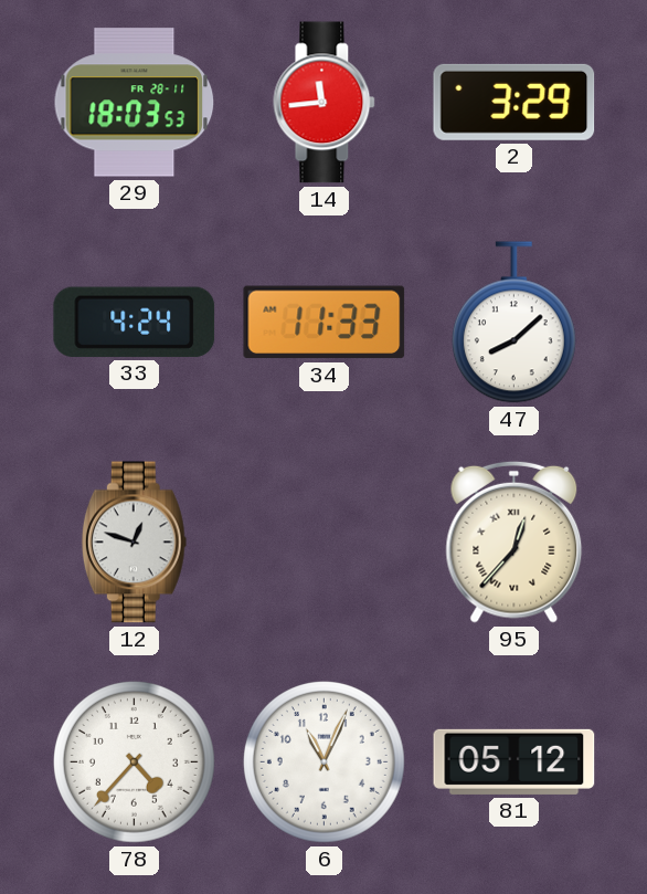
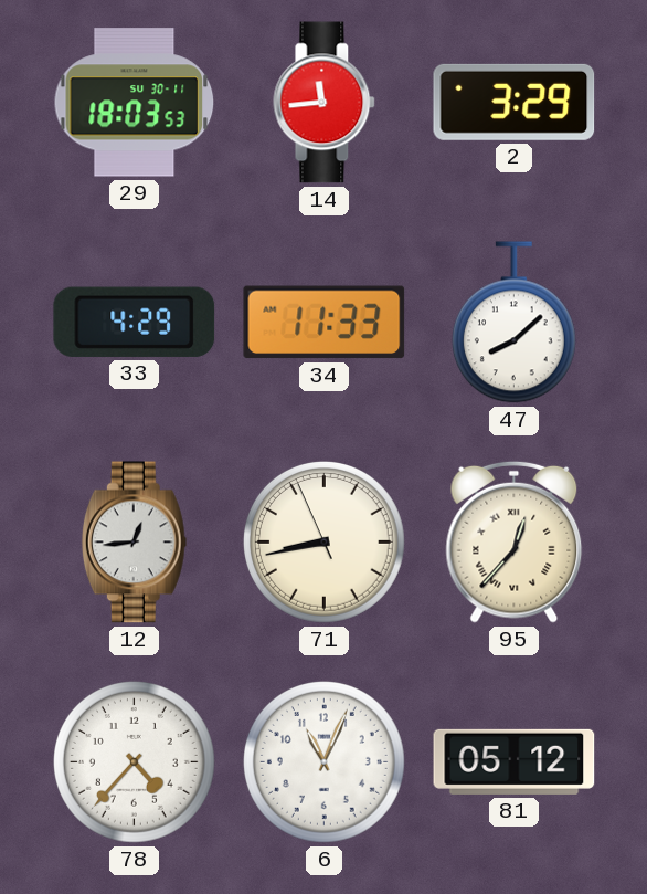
29 date: FR 28-11 -> SU 30-11 (135, 103)
33: 4:24 -> 4:29 (135, 322)
12: 12:48 -> 12:44 (134, 543)
71: none -> 8:42 (324, 541)
